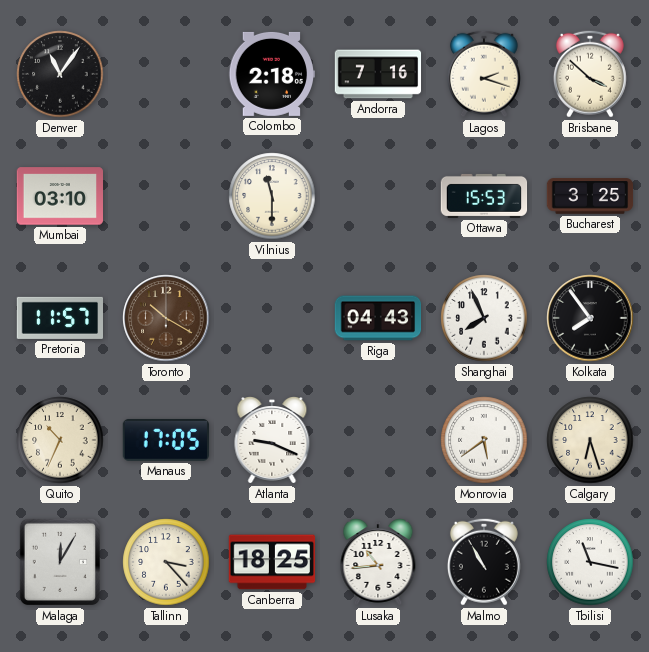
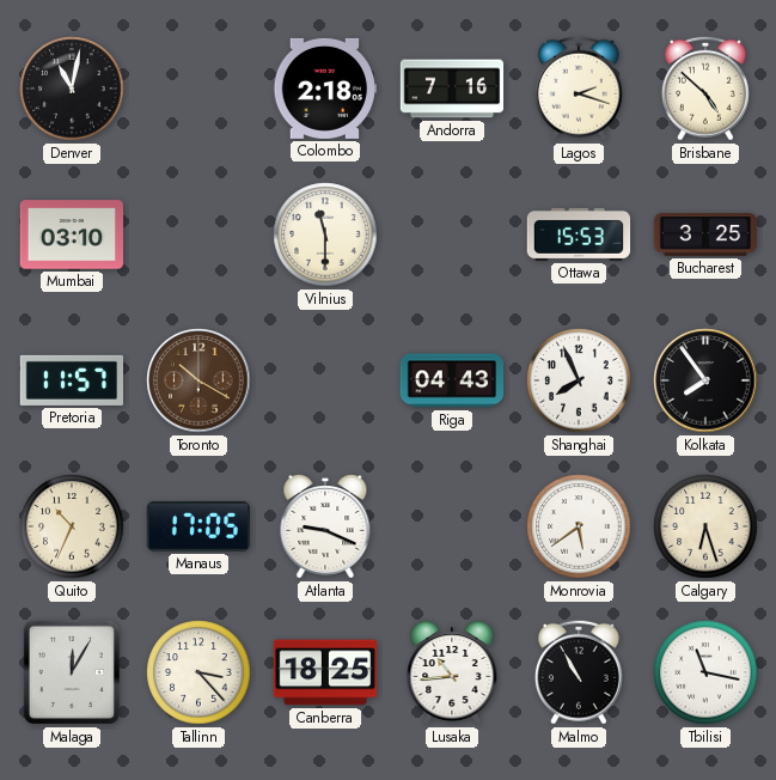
Denver: 11:06 -> 11:02 (72, 89)
Brisbane: 3:52 -> 4:52 (705, 89)
